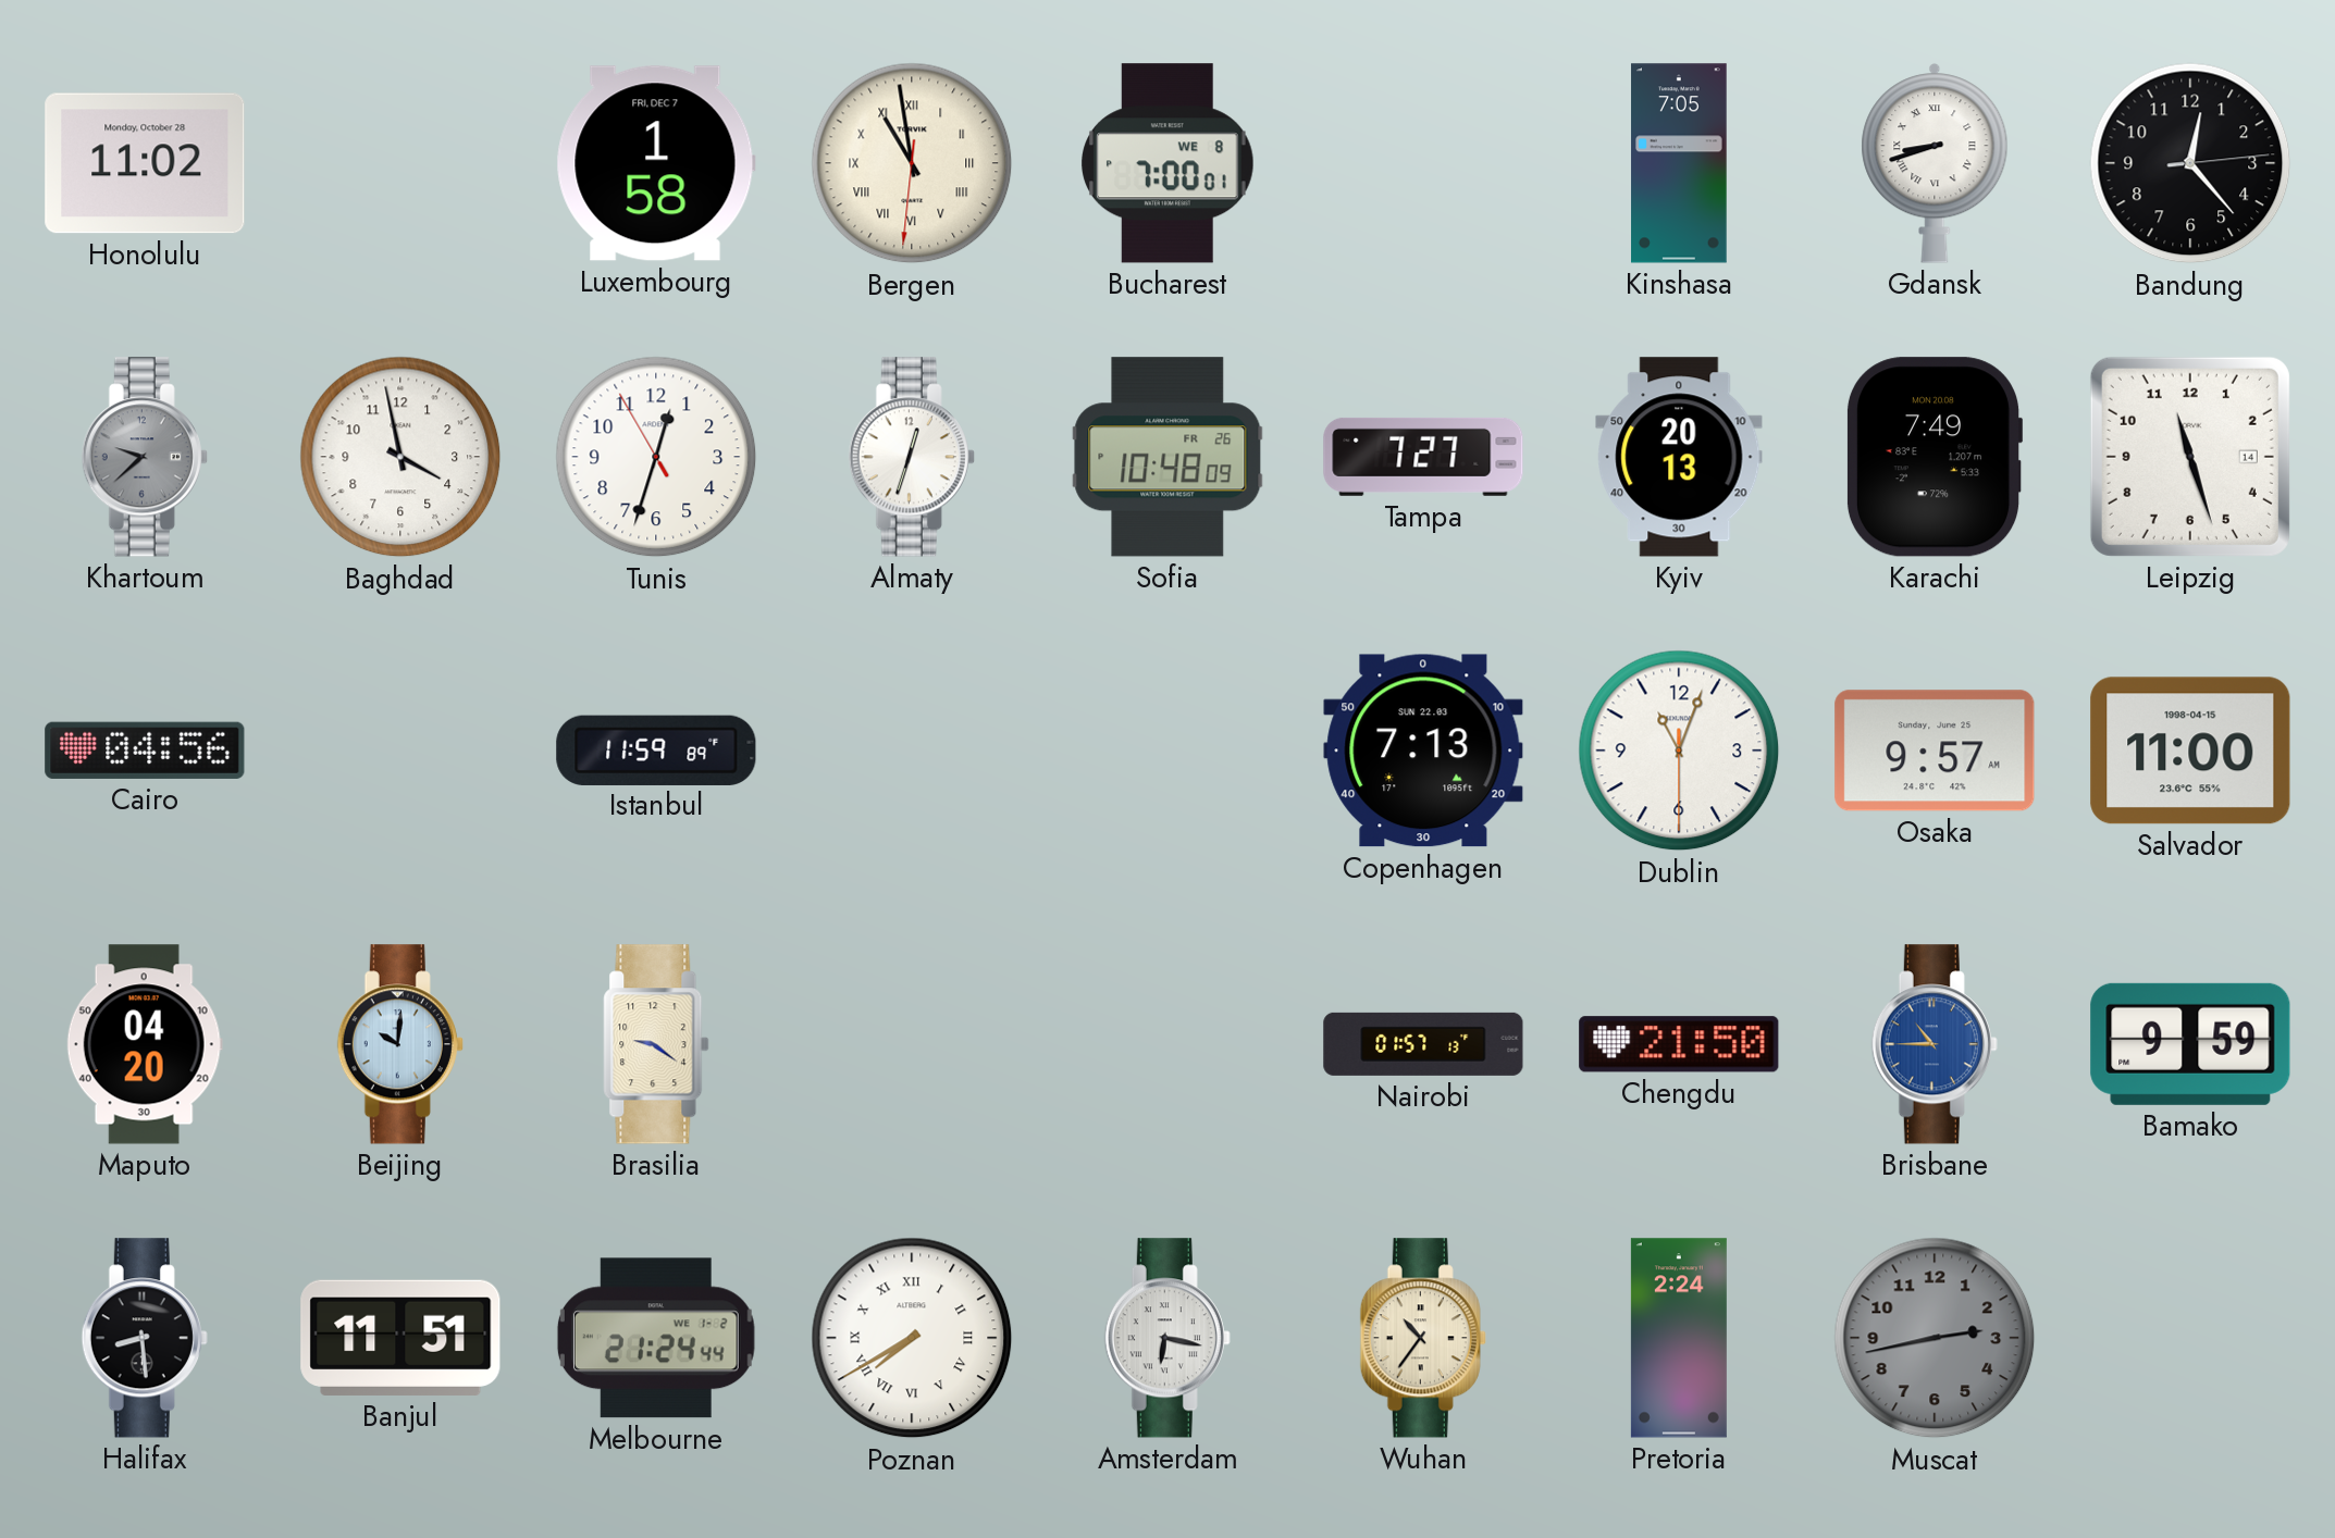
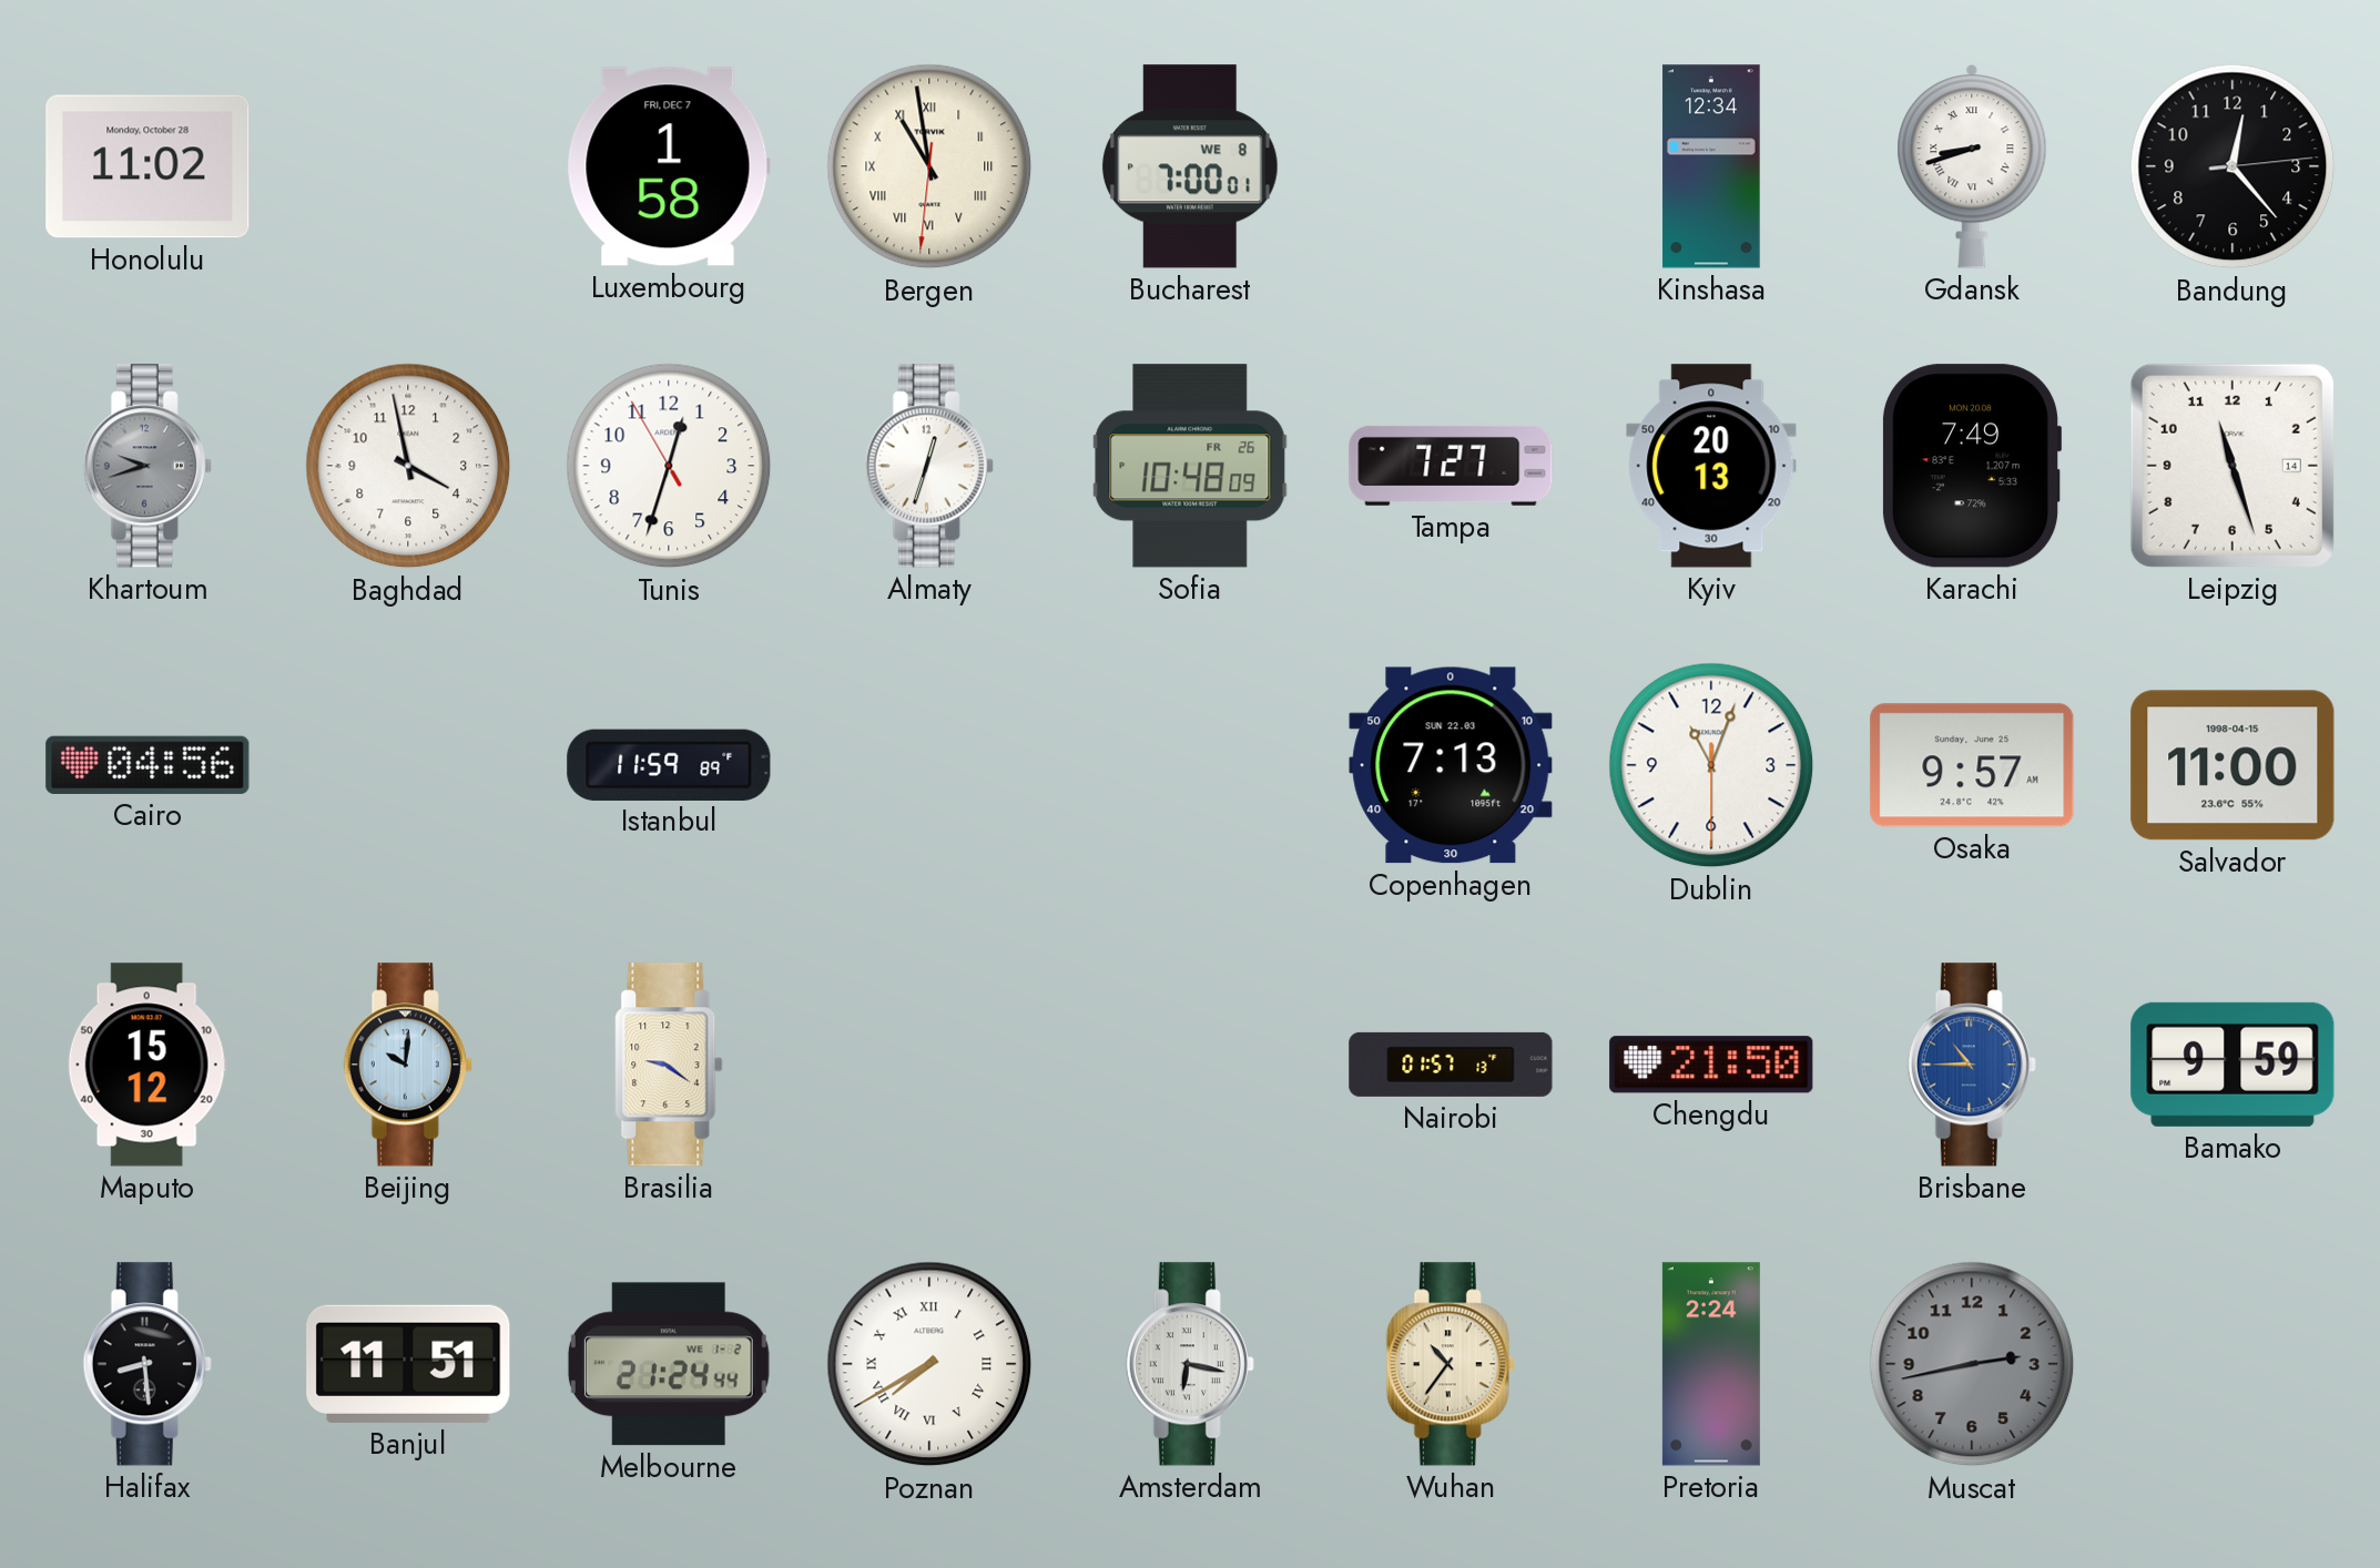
Kinshasa: 7:05 -> 12:34 (1711, 166)
Khartoum: 9:38 -> 9:42 (148, 466)
Maputo: 04:20 -> 15:12 (148, 1065)
